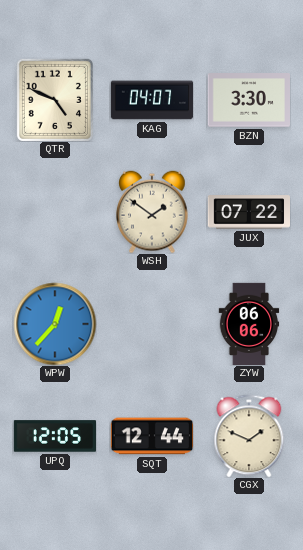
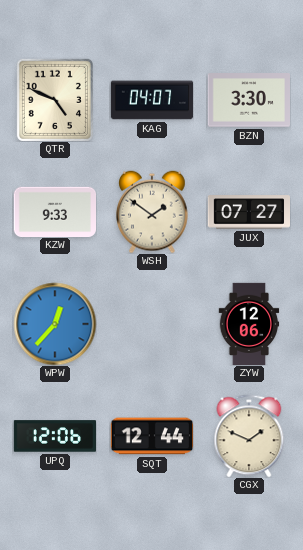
KZW: none -> 9:33 (54, 211)
JUX: 07:22 -> 07:27 (248, 212)
ZYW: 06:06 -> 12:06 (249, 323)
UPQ: 12:05 -> 12:06 (54, 436)
